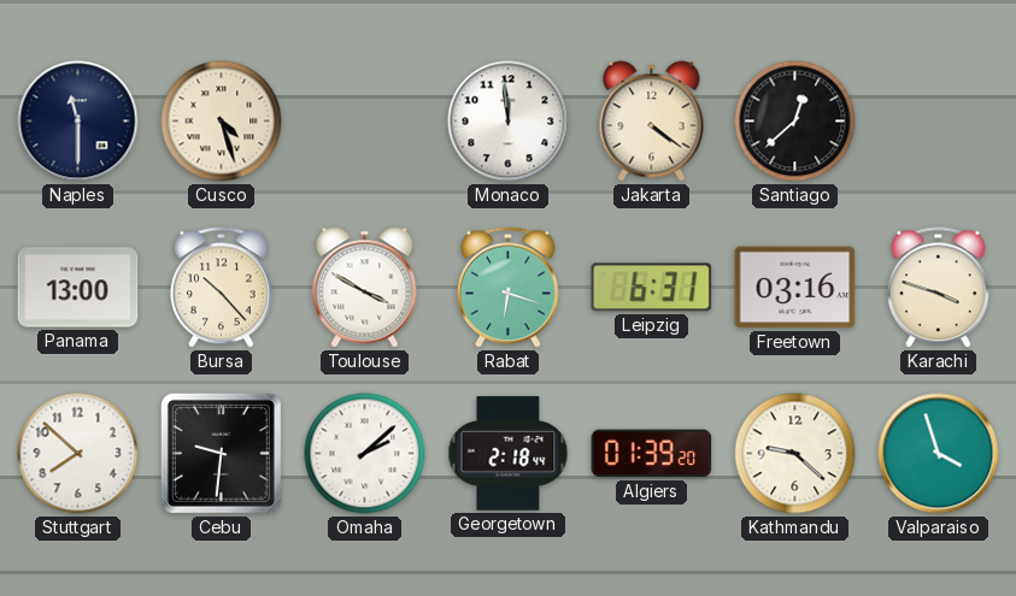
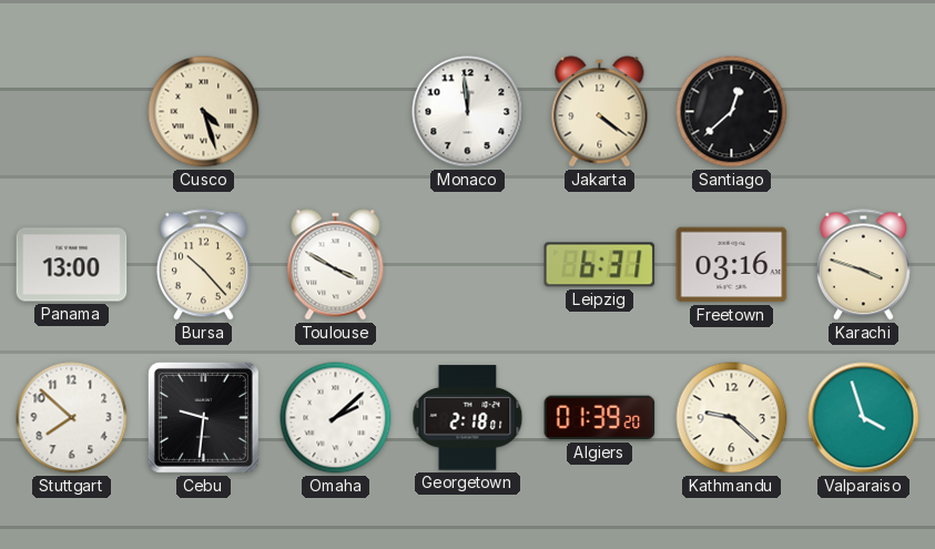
Naples: 11:30 -> none (78, 122)
Rabat: 6:18 -> none (507, 288)
Georgetown: 2:18:44 -> 2:18:01 (468, 418)
